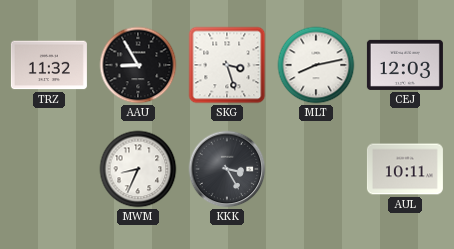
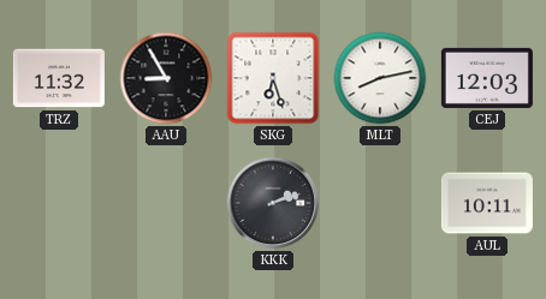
SKG: 3:27 -> 6:27 (273, 78)
MWM: 8:34 -> none (138, 169)
KKK: 3:25 -> 2:12 (273, 203)
